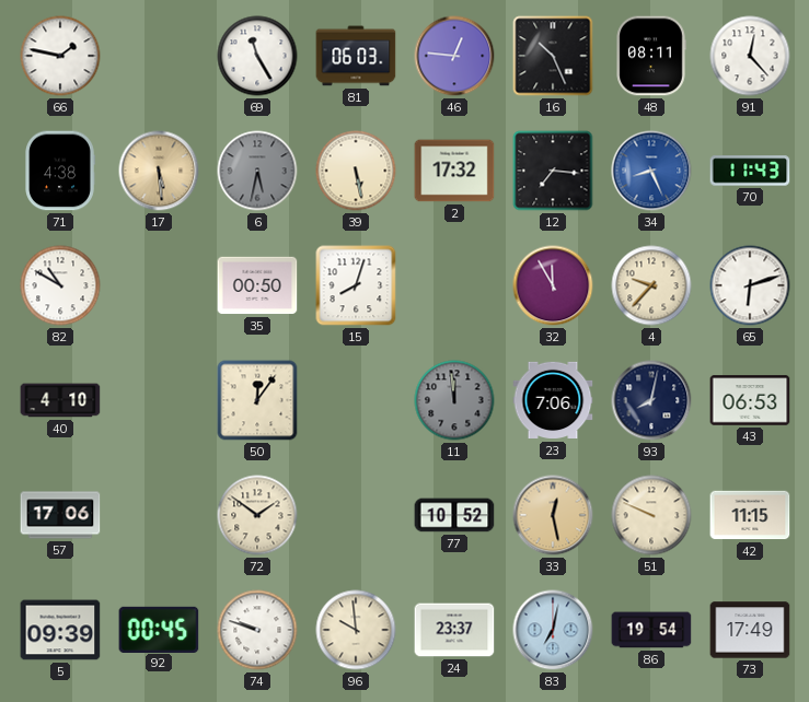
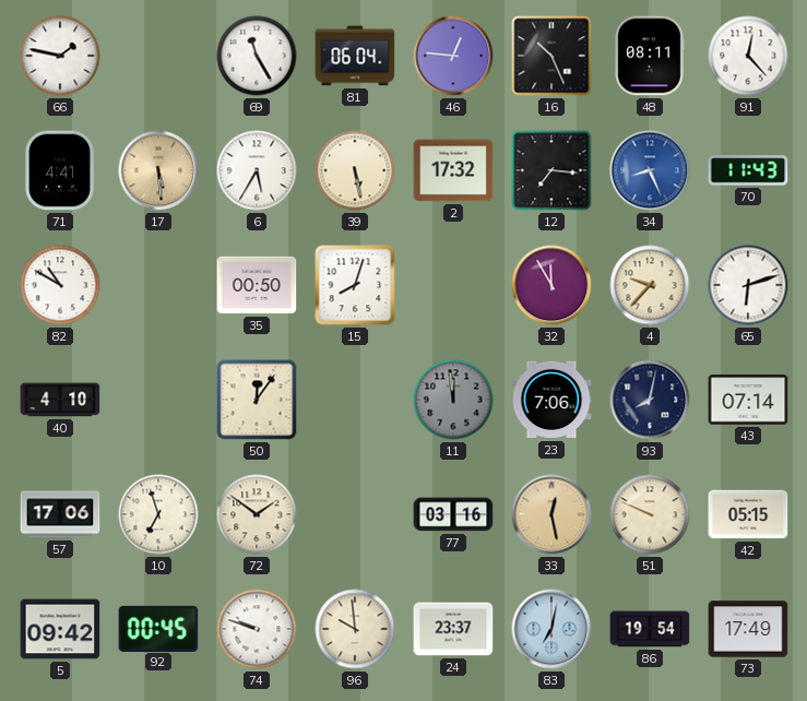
81: 06:03 -> 06:04 (355, 56)
71: 4:38 -> 4:41 (60, 170)
6: 5:32 -> 5:35 (257, 170)
6 dial: grey -> white (257, 170)
43: 06:53 -> 07:14 (748, 400)
10: none -> 6:57 (158, 514)
77: 10:52 -> 03:16 (453, 514)
42: 11:15 -> 05:15 (748, 514)
5: 09:39 -> 09:42 (60, 629)
